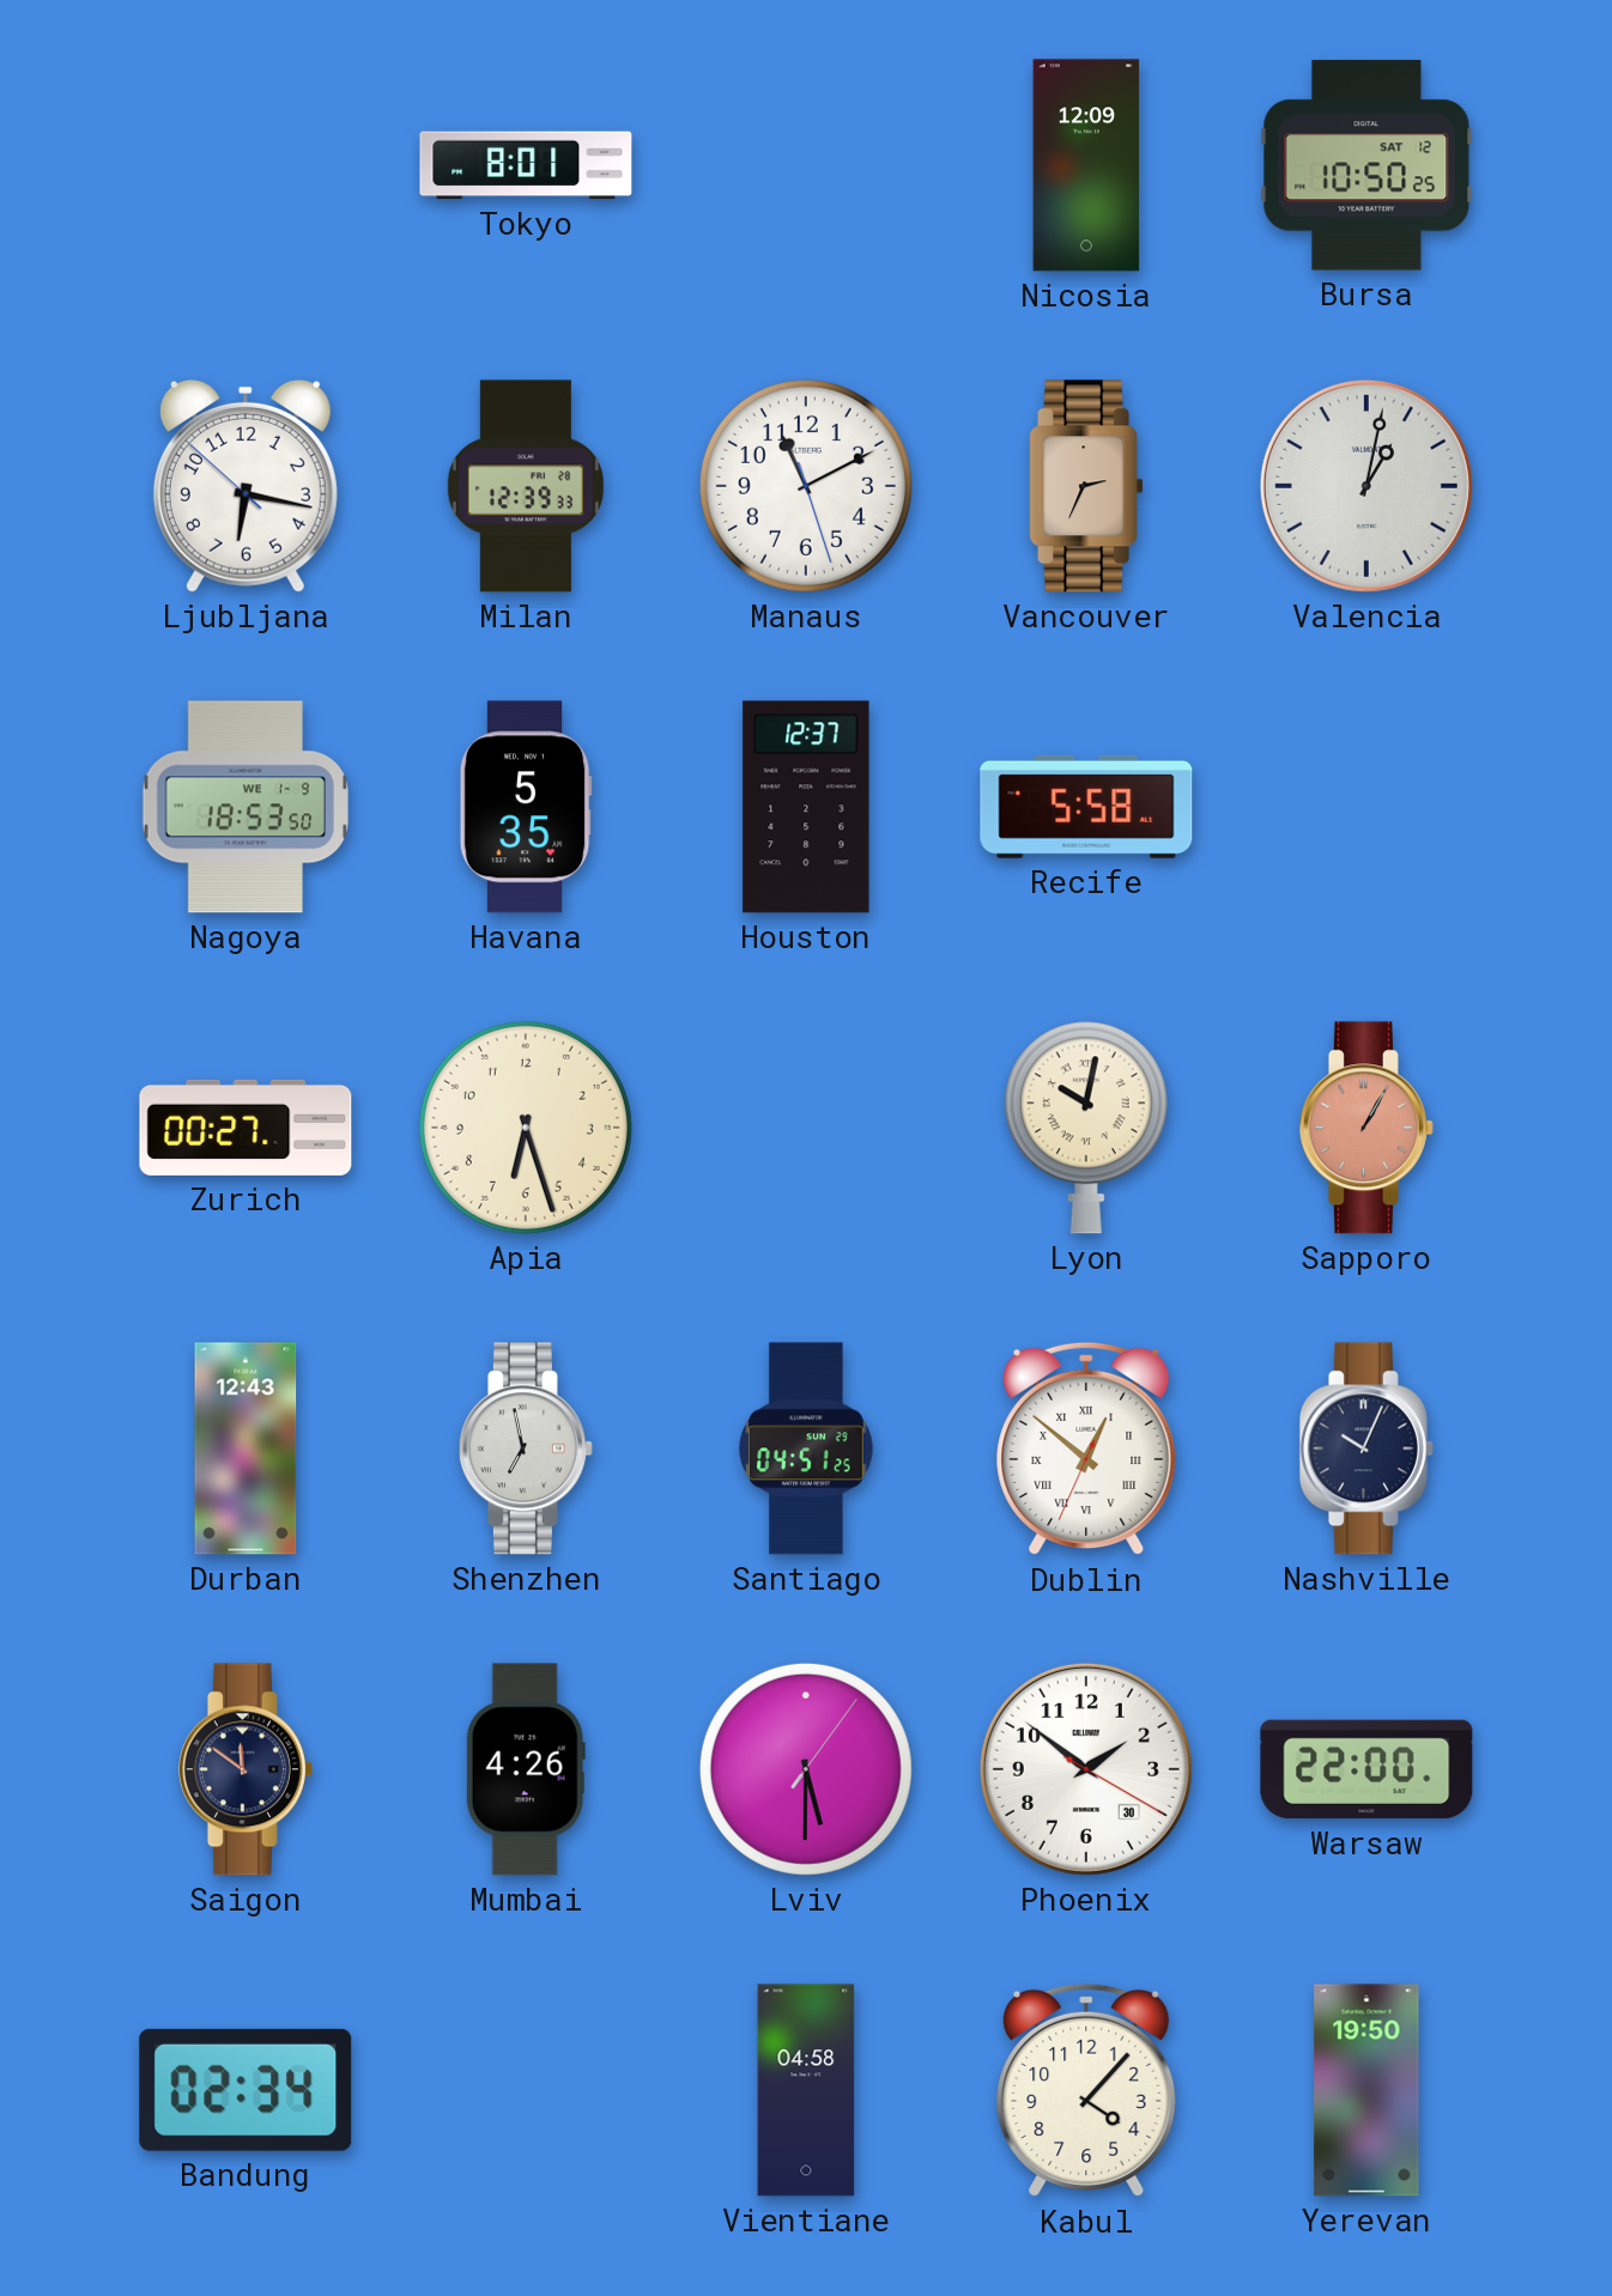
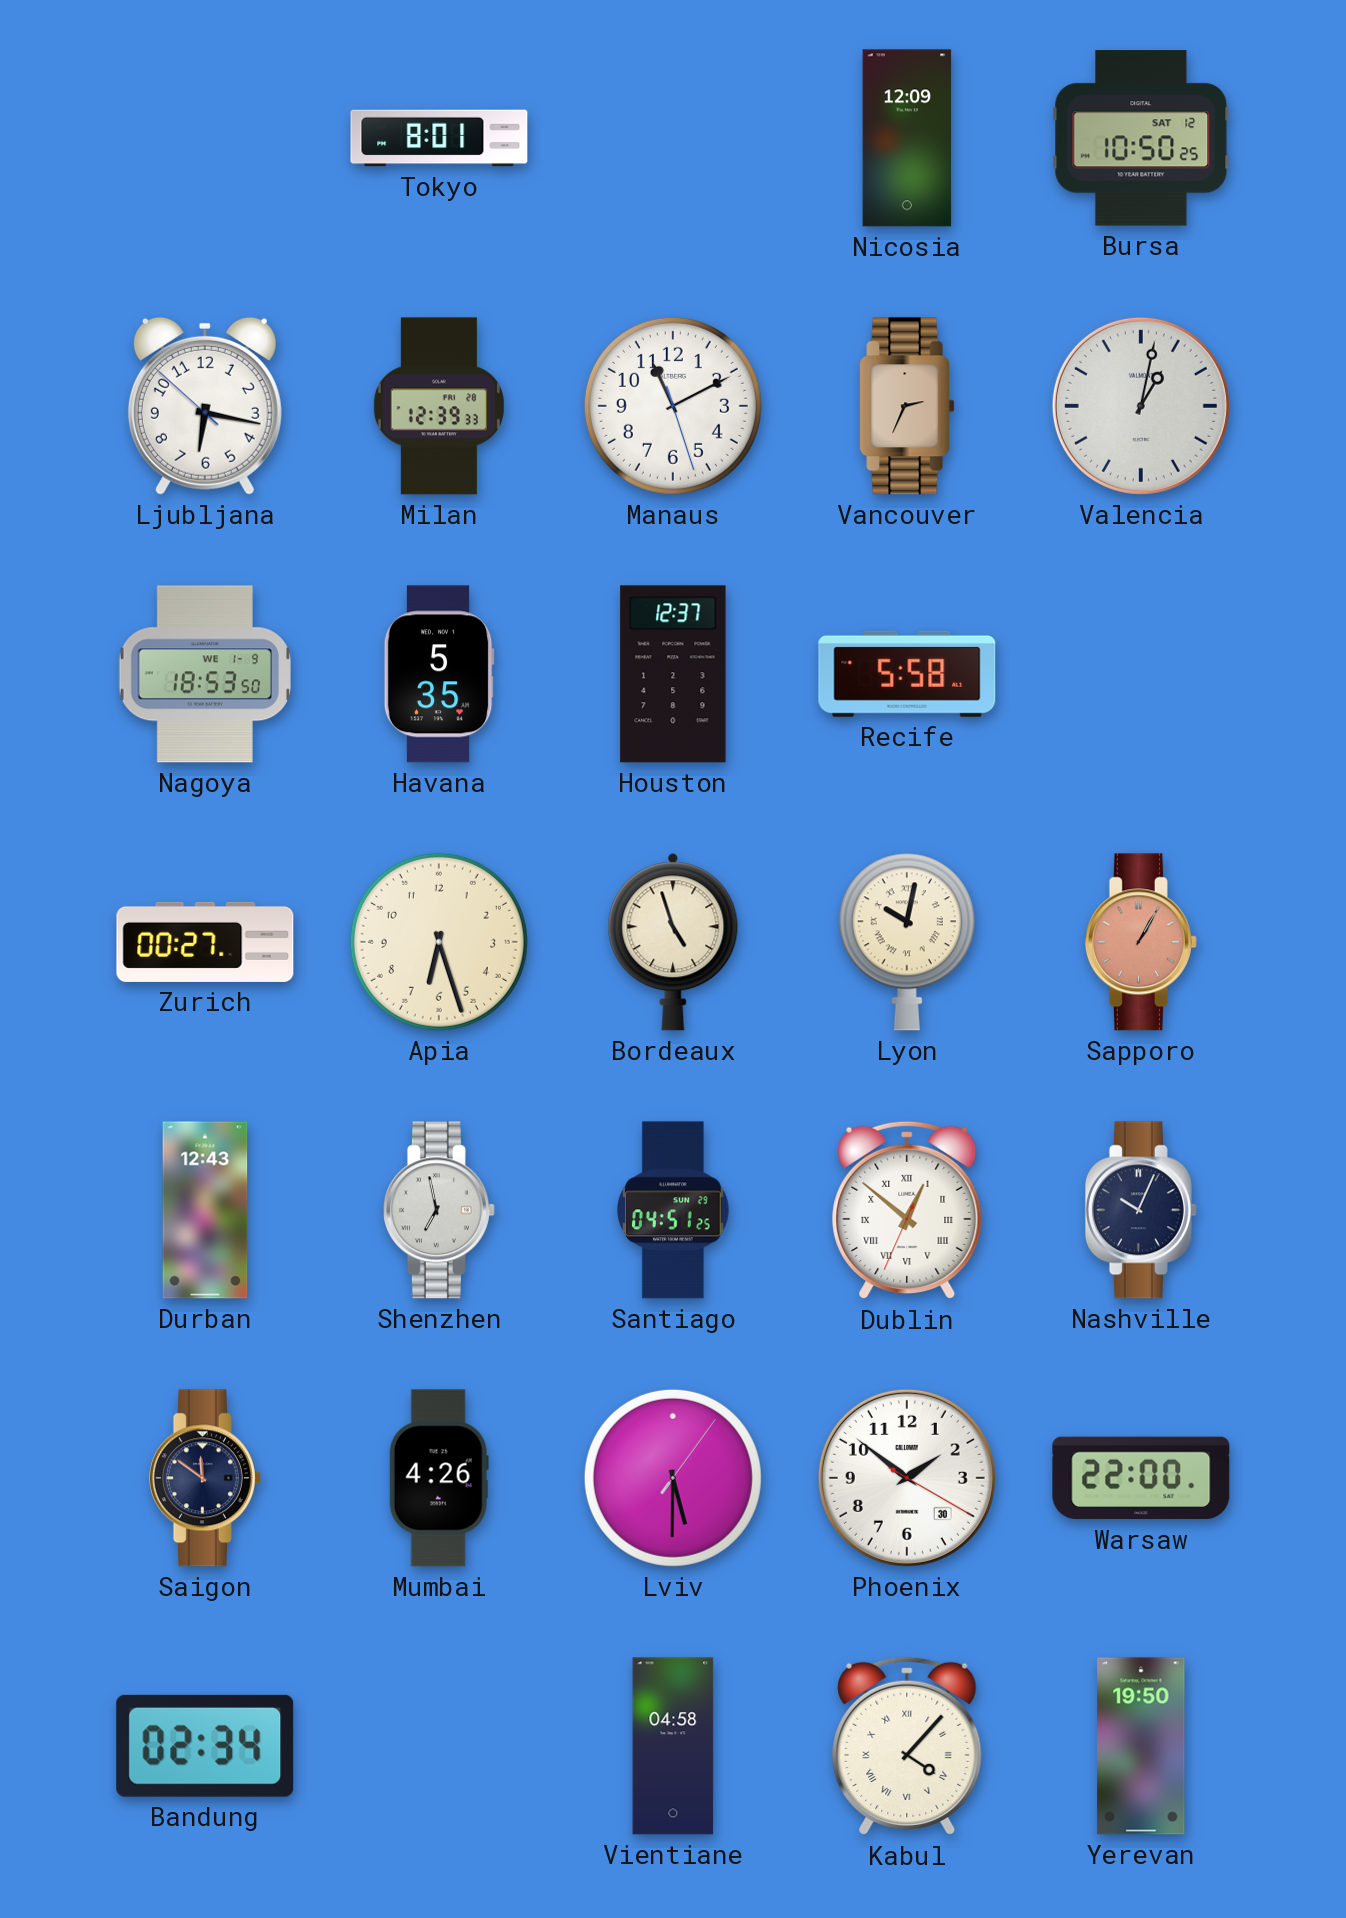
Bordeaux: none -> 4:57 (673, 942)
Kabul numerals: Arabic -> Roman (907, 1746)
